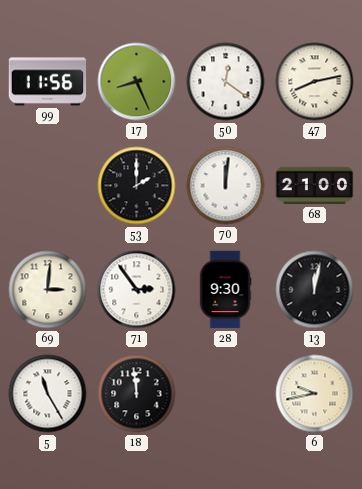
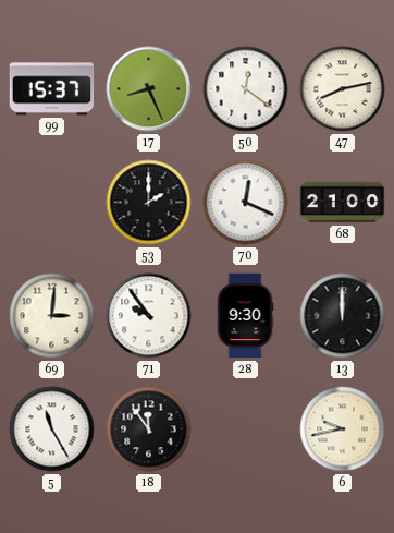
99: 11:56 -> 15:37 (52, 89)
70: 12:01 -> 12:19 (246, 203)
71: 2:54 -> 9:54 (149, 316)
13: 12:02 -> 12:00 (343, 316)
18: 11:59 -> 11:54 (149, 429)
